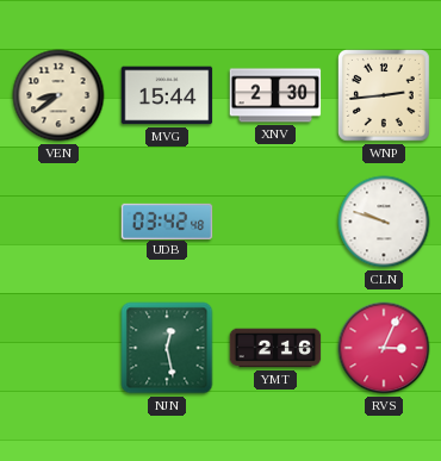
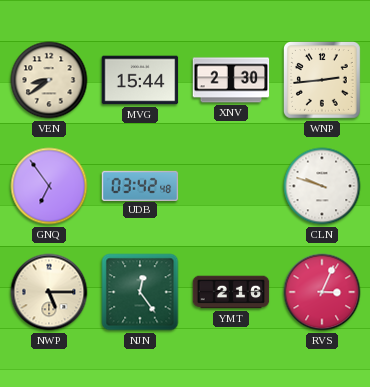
GNQ: none -> 6:54 (49, 186)
NWP: none -> 5:15 (49, 292)
NJN: 12:28 -> 12:24 (140, 292)
